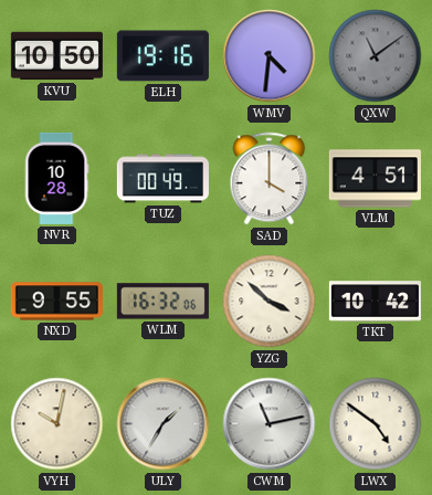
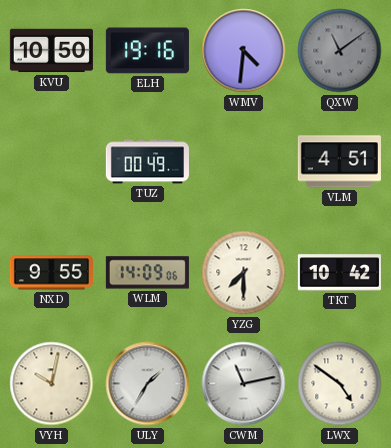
NVR: 10:28 -> none (56, 178)
SAD: 4:00 -> none (270, 179)
WLM: 16:32 -> 14:09 (147, 273)
YZG: 3:52 -> 7:30 (244, 273)
